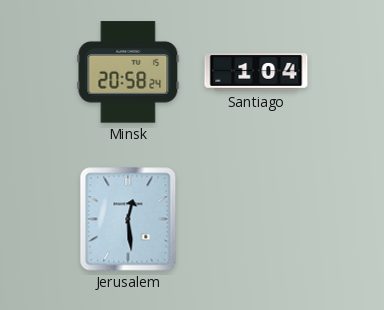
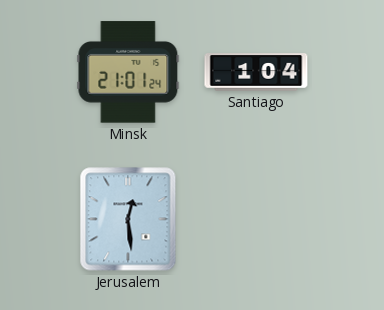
Minsk: 20:58 -> 21:01 (128, 72)
